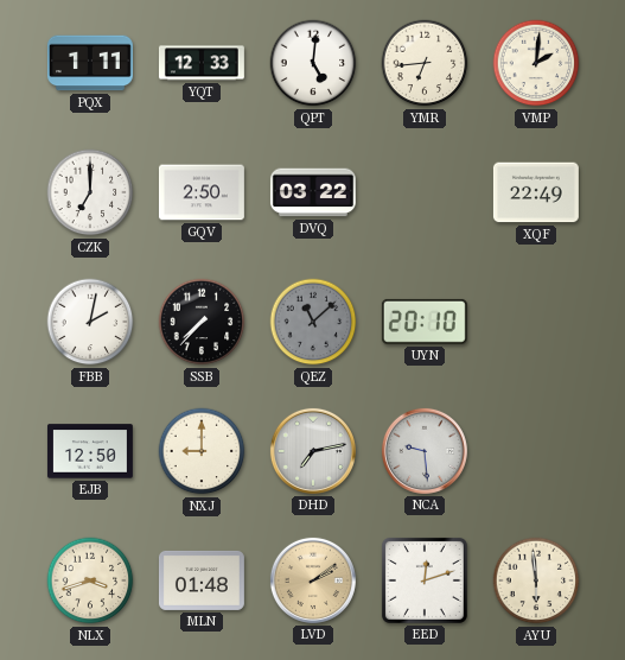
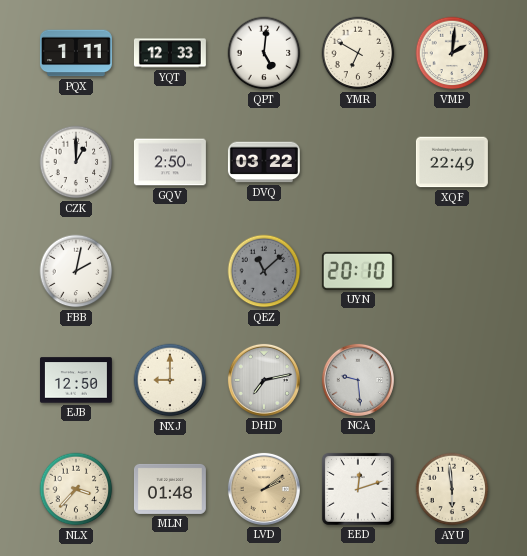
YMR: 6:44 -> 6:50 (358, 53)
CZK: 7:00 -> 1:00 (76, 162)
SSB: 7:37 -> none (202, 322)
NLX: 3:42 -> 3:37 (76, 489)
